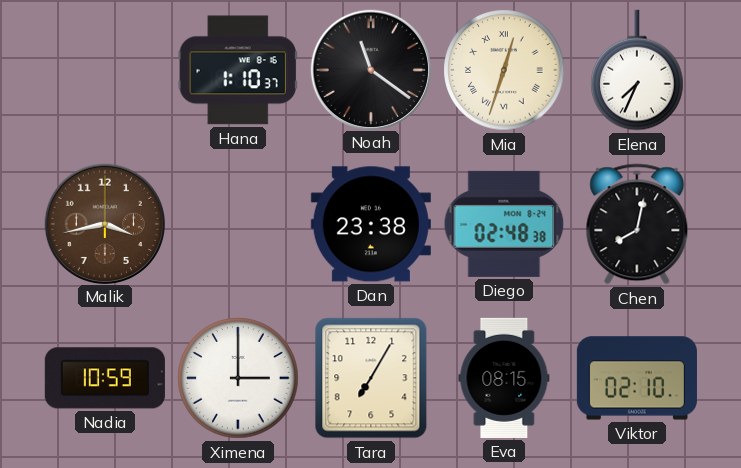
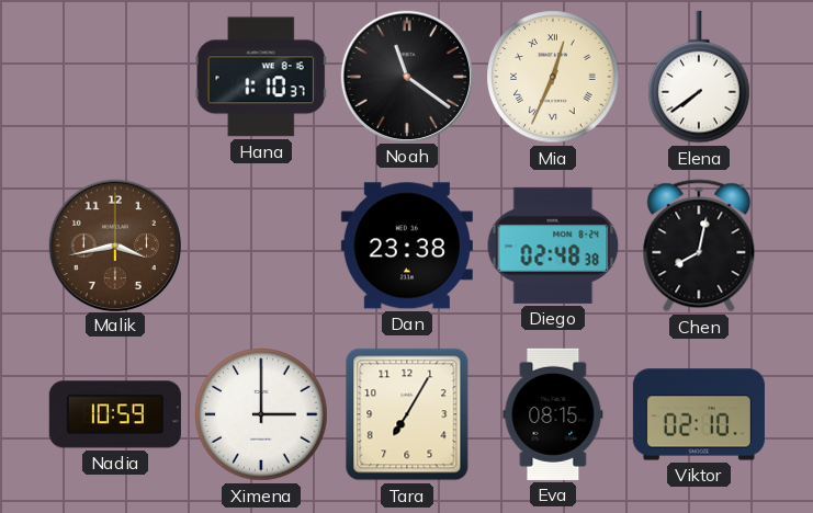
Mia: 12:33 -> 12:34 (553, 77)
Elena: 7:34 -> 7:39 (699, 77)
